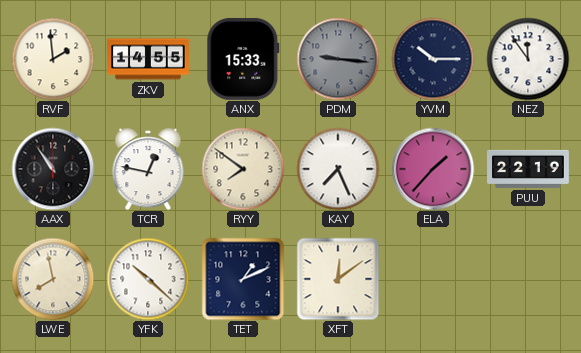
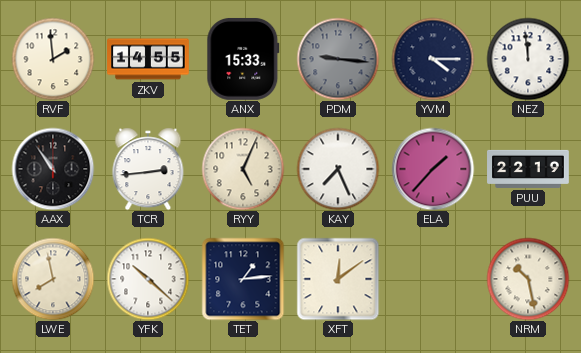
YVM: 10:15 -> 4:15 (433, 59)
NEZ: 11:54 -> 11:59 (528, 59)
TCR: 12:47 -> 2:44 (148, 169)
RYY: 7:51 -> 5:04 (243, 169)
TET: 1:11 -> 1:14 (243, 279)
NRM: none -> 10:28 (528, 279)
